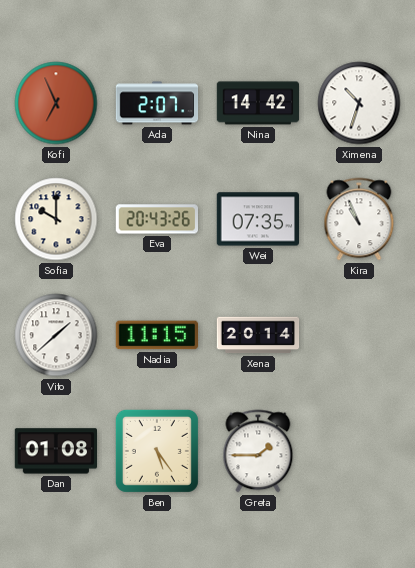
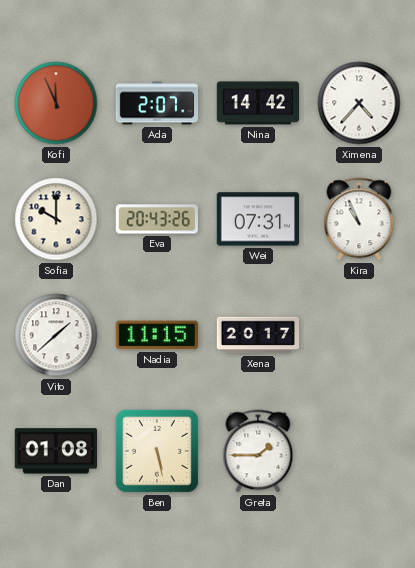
Kofi: 6:56 -> 11:56 (56, 103)
Ximena: 10:33 -> 4:37 (359, 103)
Wei: 07:35 -> 07:31 (257, 219)
Xena: 20:14 -> 20:17 (258, 335)
Ben: 5:24 -> 5:28 (157, 451)
